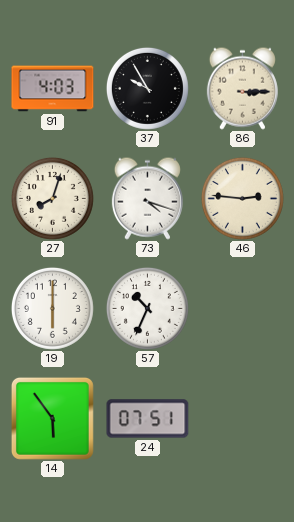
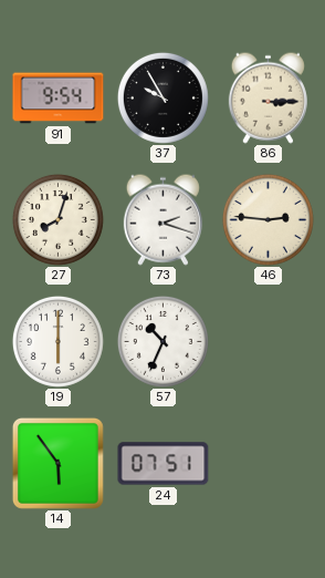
91: 4:03 -> 9:54 (59, 99)
73: 4:18 -> 2:18 (162, 219)
